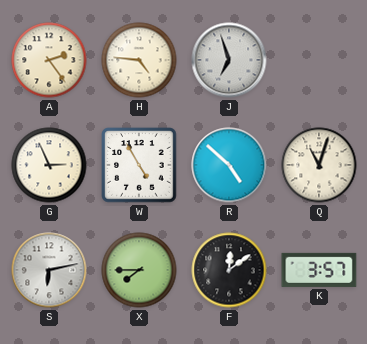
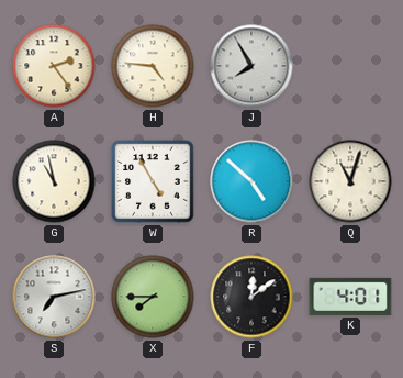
J: 6:57 -> 7:55 (251, 66)
G: 2:56 -> 10:58 (54, 181)
S: 6:13 -> 7:13 (54, 297)
K: 3:57 -> 4:01 (350, 297)
